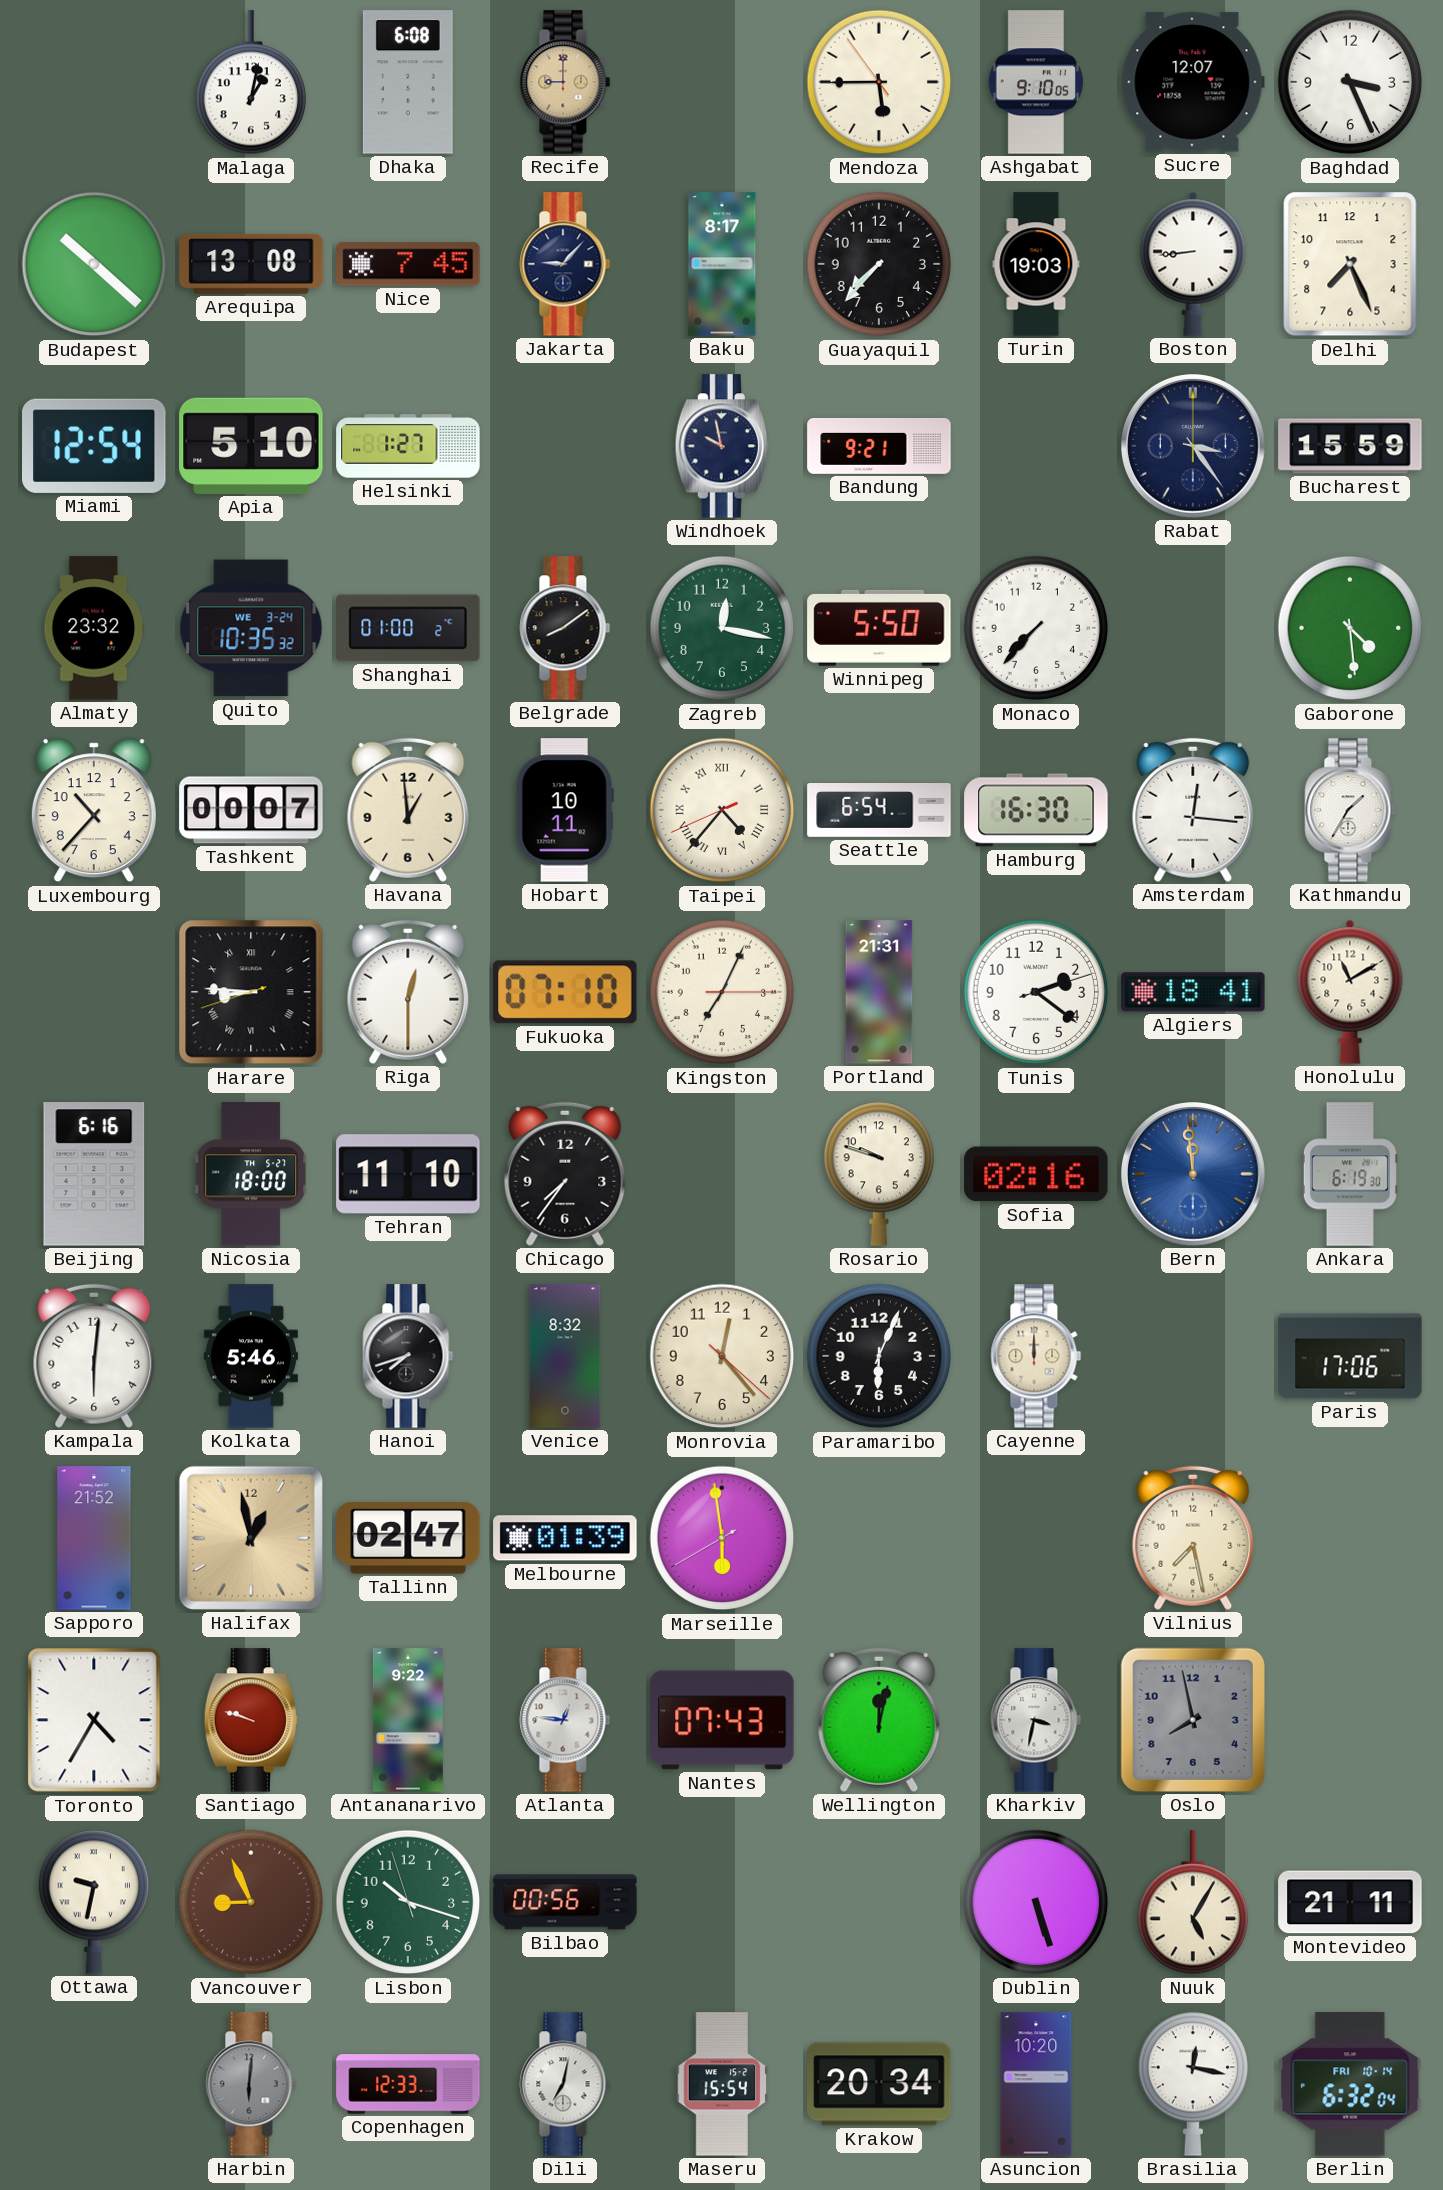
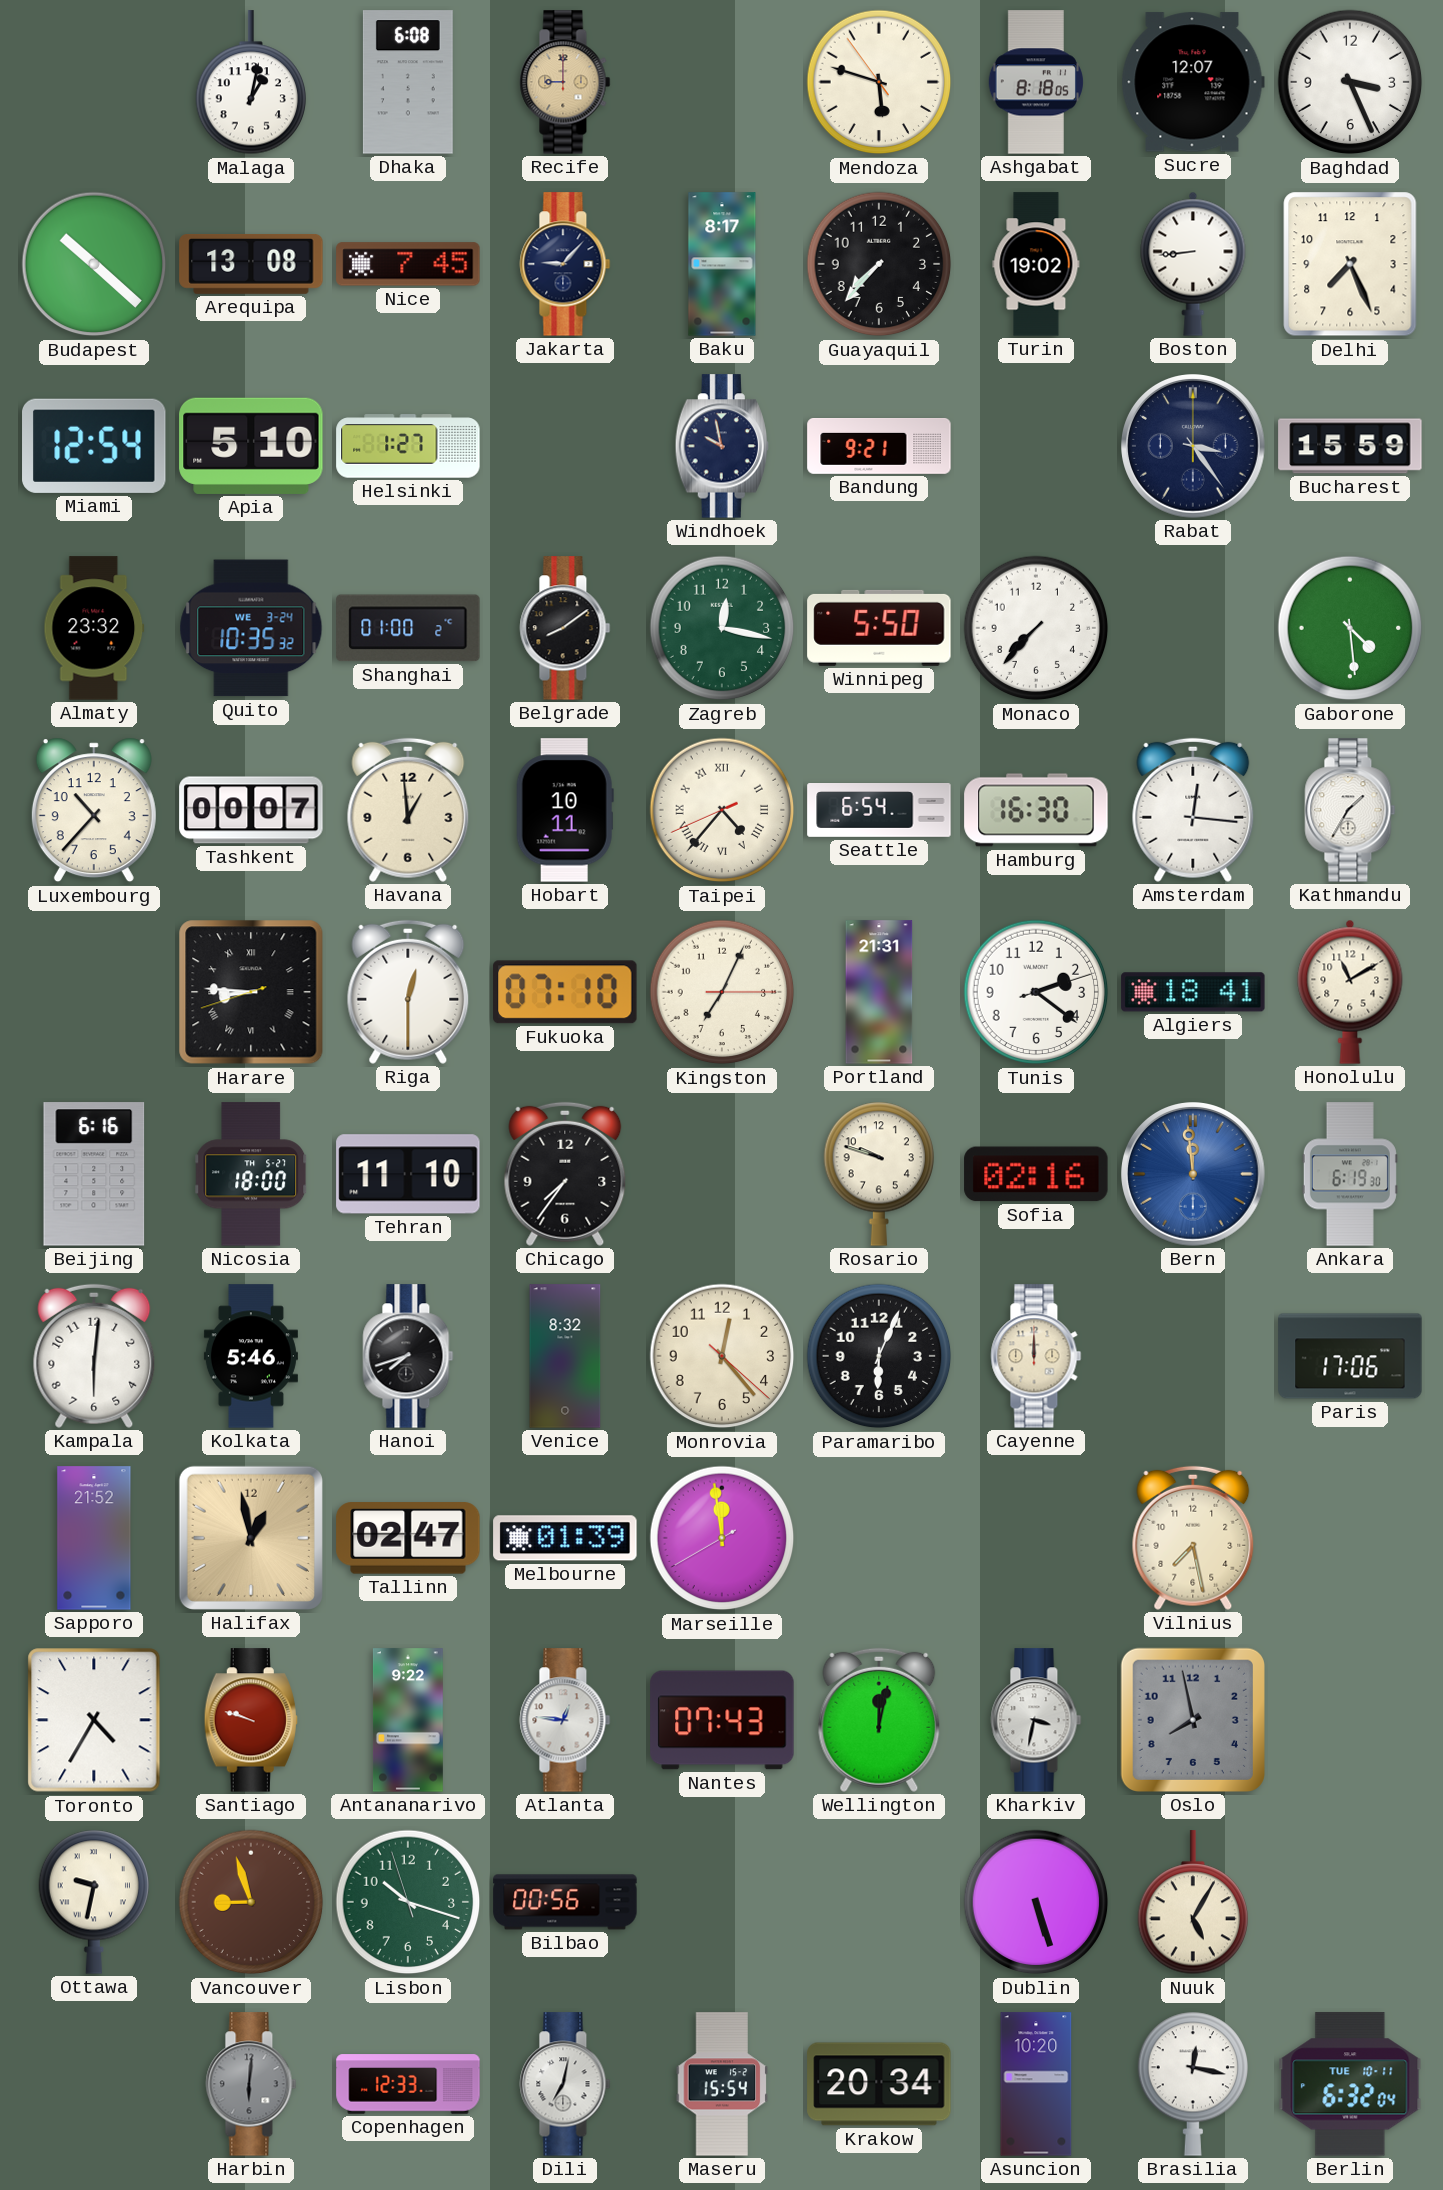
Mendoza: 5:44 -> 5:47 (879, 82)
Ashgabat: 9:10 -> 8:18 (1036, 82)
Turin: 19:03 -> 19:02 (1036, 264)
Marseille: 5:58 -> 11:58 (722, 1538)
Vancouver: 8:56 -> 8:57 (251, 1902)
Montevideo: 21:11 -> none (1350, 1902)
Berlin date: FRI 10-14 -> TUE 10-11 (1350, 2084)
